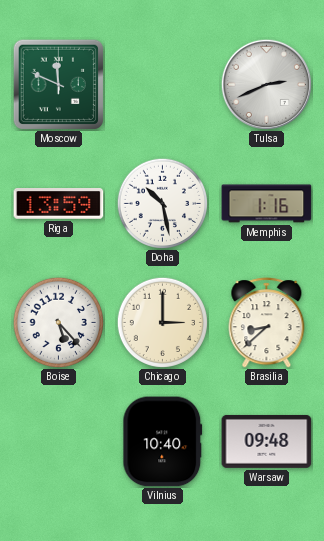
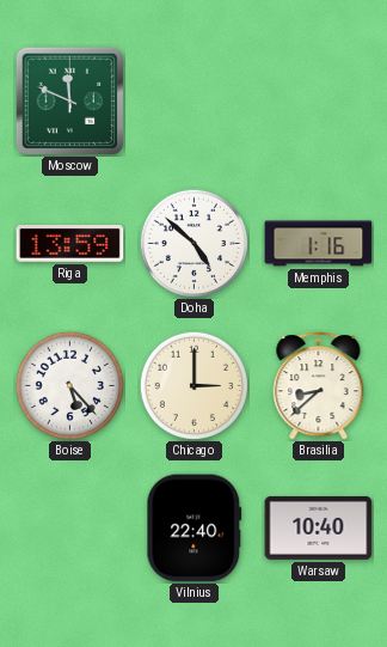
Tulsa: 2:41 -> none (266, 84)
Doha: 10:28 -> 4:52 (193, 243)
Vilnius: 10:40 -> 22:40 (195, 529)
Warsaw: 09:48 -> 10:40 (319, 527)
